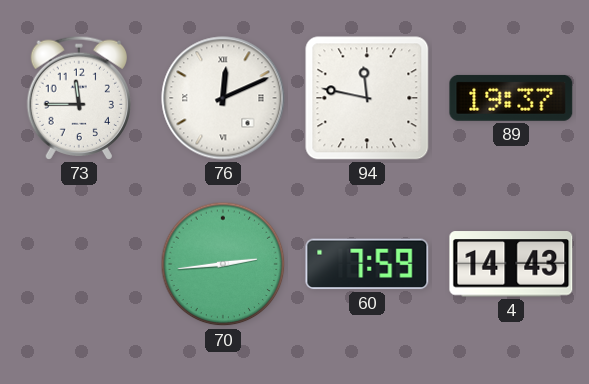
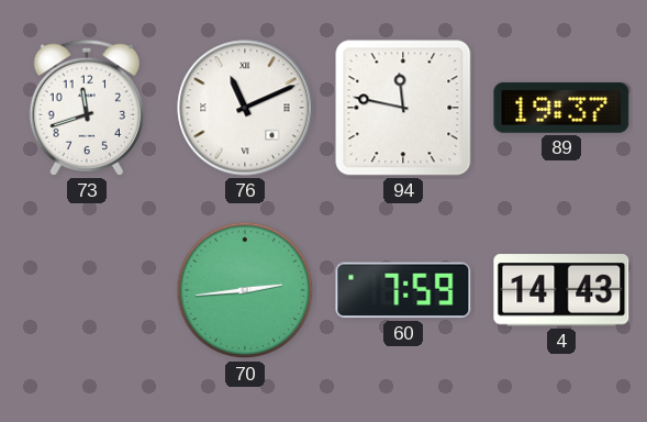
73: 11:45 -> 11:42 (86, 108)
76: 12:11 -> 11:11 (245, 108)
